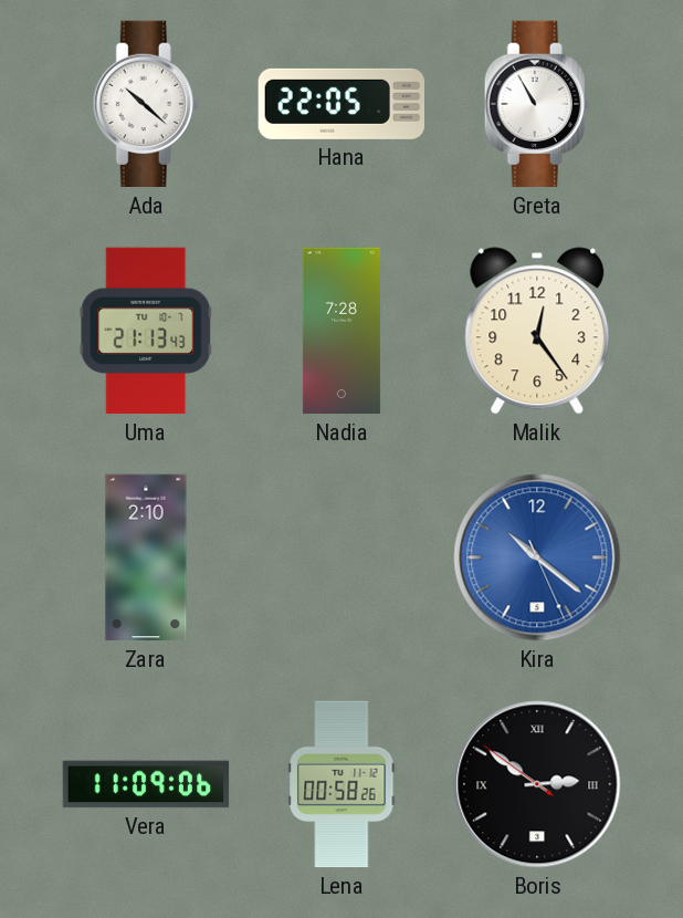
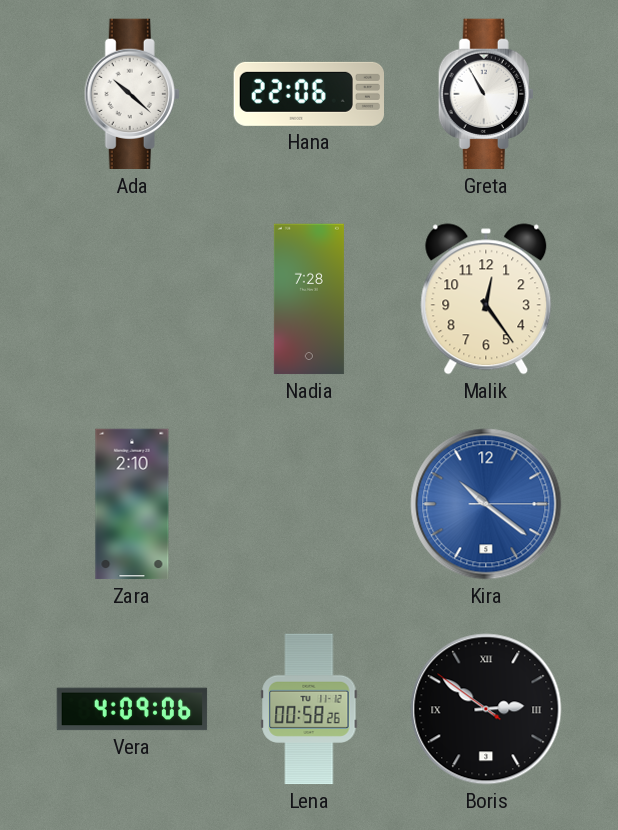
Hana: 22:05 -> 22:06 (308, 94)
Uma: 21:13 -> none (146, 331)
Kira: 10:21:26 -> 10:21:15 (486, 504)
Vera: 11:09 -> 4:09 (132, 709)
